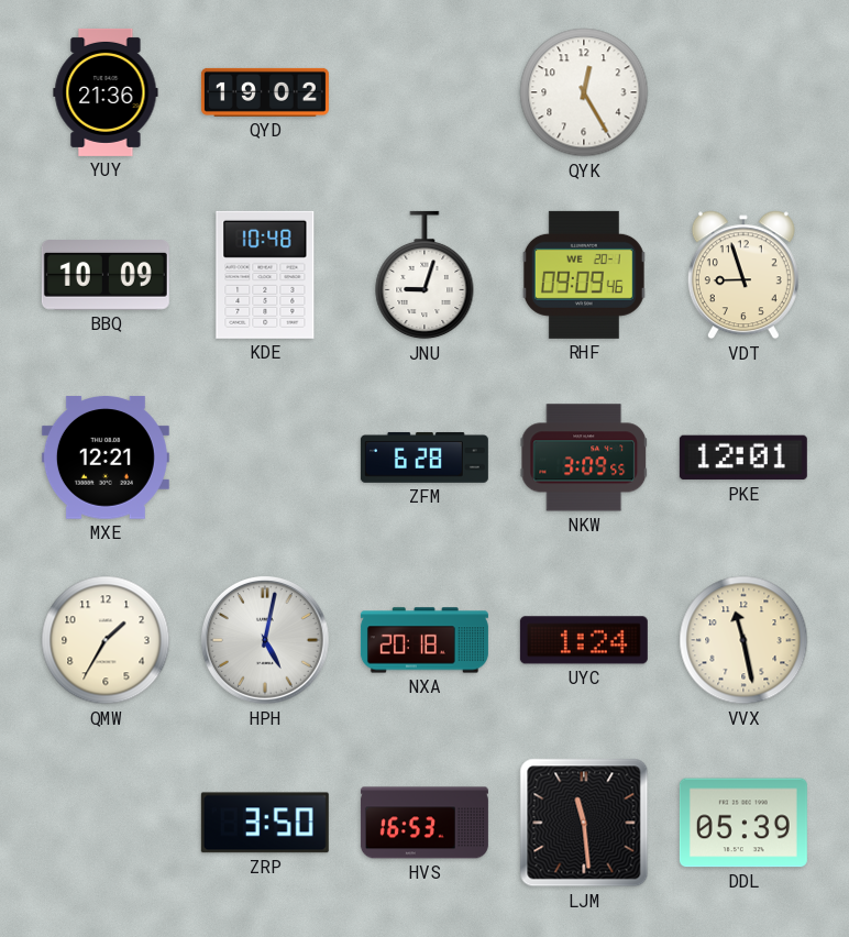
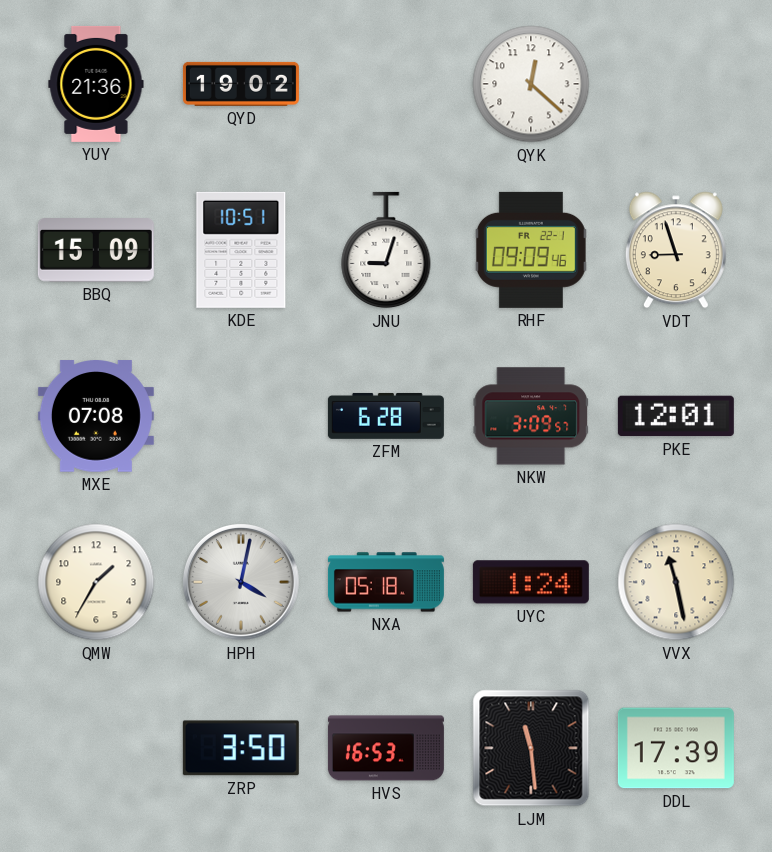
QYK: 12:25 -> 12:22 (531, 84)
BBQ: 10:09 -> 15:09 (96, 251)
KDE: 10:48 -> 10:51 (241, 250)
RHF date: WE 20-1 -> FR 22-1 (531, 250)
MXE: 12:21 -> 07:08 (96, 416)
NKW: 3:09:55 -> 3:09:57 (531, 416)
HPH: 5:02 -> 4:02 (242, 583)
NXA: 20:18 -> 05:18 (386, 582)
DDL: 05:39 -> 17:39 (676, 748)
